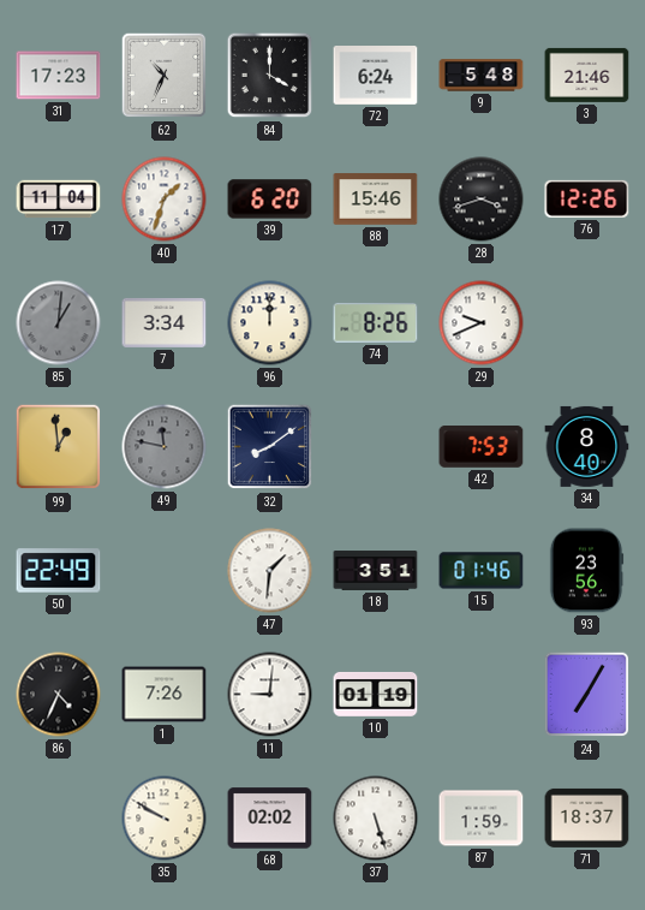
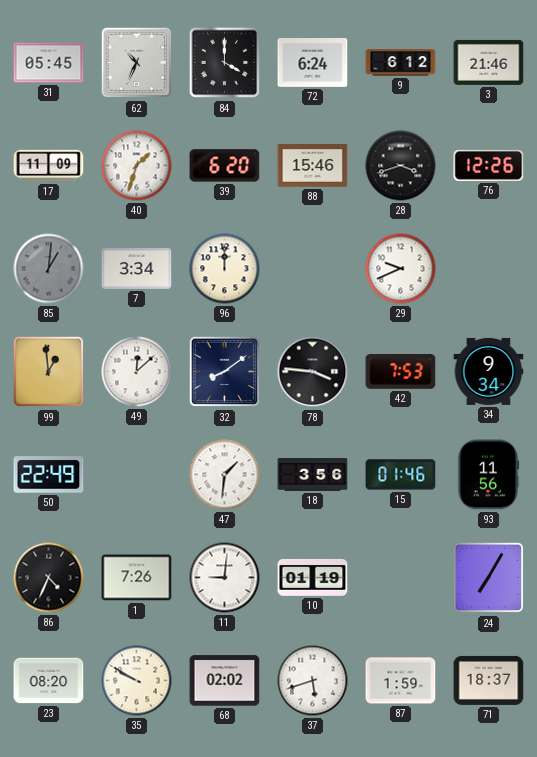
31: 17:23 -> 05:45 (49, 63)
9: 5:48 -> 6:12 (401, 63)
17: 11:04 -> 11:09 (49, 166)
74: 8:26 -> none (376, 322)
49: 11:47 -> 12:08 (137, 372)
49 dial: grey -> white (137, 372)
78: none -> 3:46 (313, 372)
34: 8:40 -> 9:34 (489, 371)
18: 3:51 -> 3:56 (313, 475)
93: 23:56 -> 11:56 (488, 475)
23: none -> 08:20 (49, 681)
37: 5:27 -> 5:42 (313, 681)
